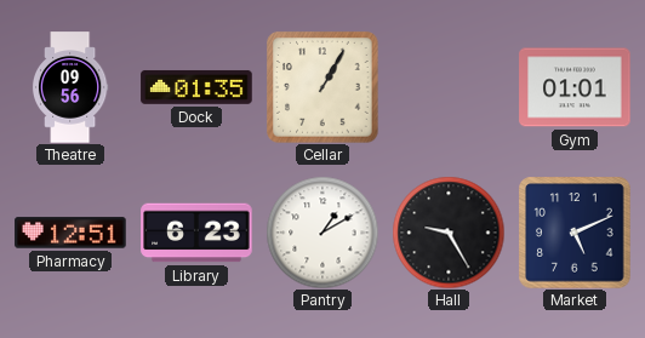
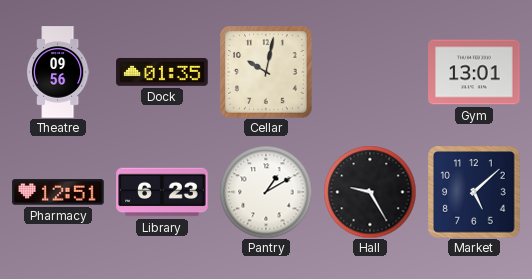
Cellar: 1:05 -> 10:02 (266, 72)
Gym: 01:01 -> 13:01 (474, 72)
Market: 5:11 -> 5:08 (474, 192)
